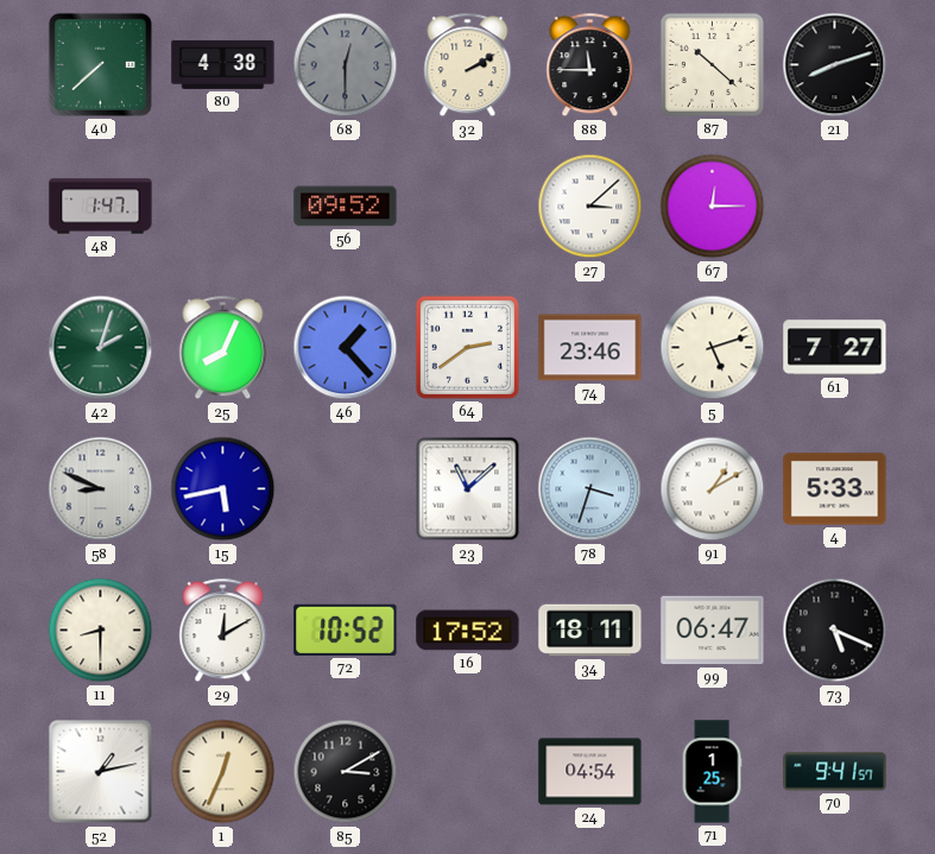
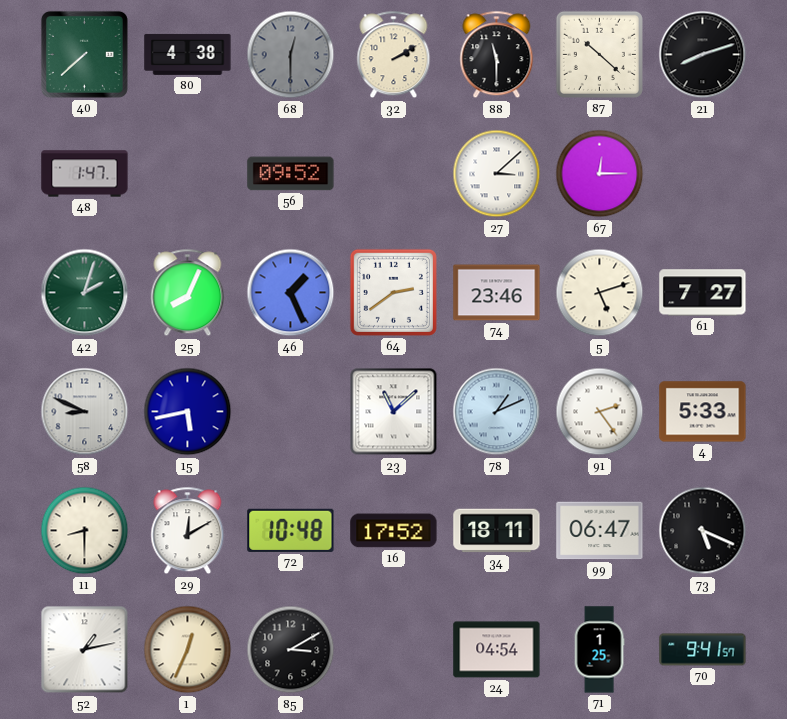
88: 11:45 -> 11:30 (497, 55)
46: 1:23 -> 1:26 (291, 293)
78: 3:33 -> 1:11 (497, 412)
91: 1:10 -> 2:24 (600, 412)
72: 10:52 -> 10:48 (291, 530)
